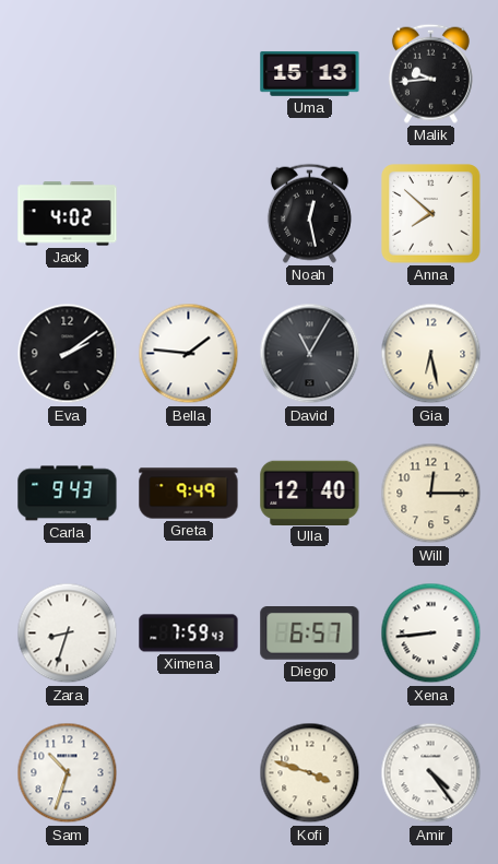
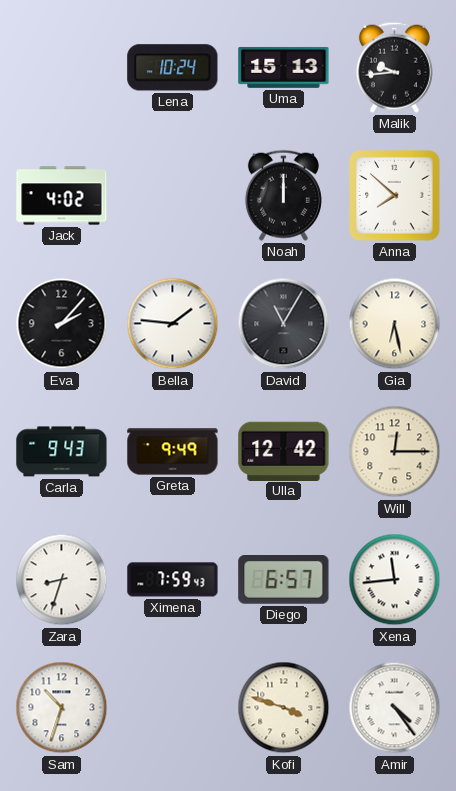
Lena: none -> 10:24 (173, 68)
Noah: 12:28 -> 12:00 (283, 195)
Eva: 2:09 -> 2:07 (62, 324)
Ulla: 12:40 -> 12:42 (284, 451)
Xena: 8:44 -> 11:44 (395, 580)
